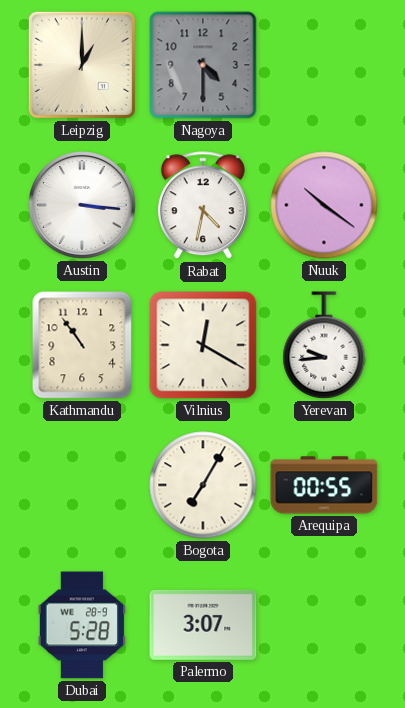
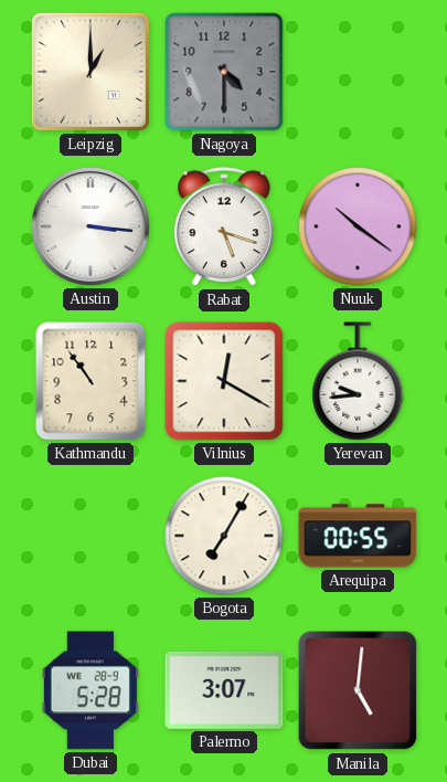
Rabat: 4:32 -> 5:18 (224, 228)
Manila: none -> 5:01 (358, 690)
